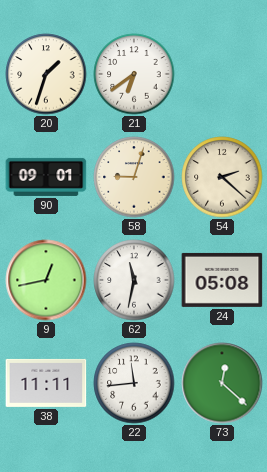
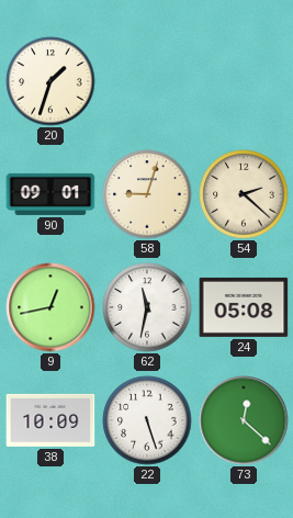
21: 6:39 -> none (134, 74)
38: 11:11 -> 10:09 (50, 420)
22: 11:44 -> 5:27 (147, 420)
